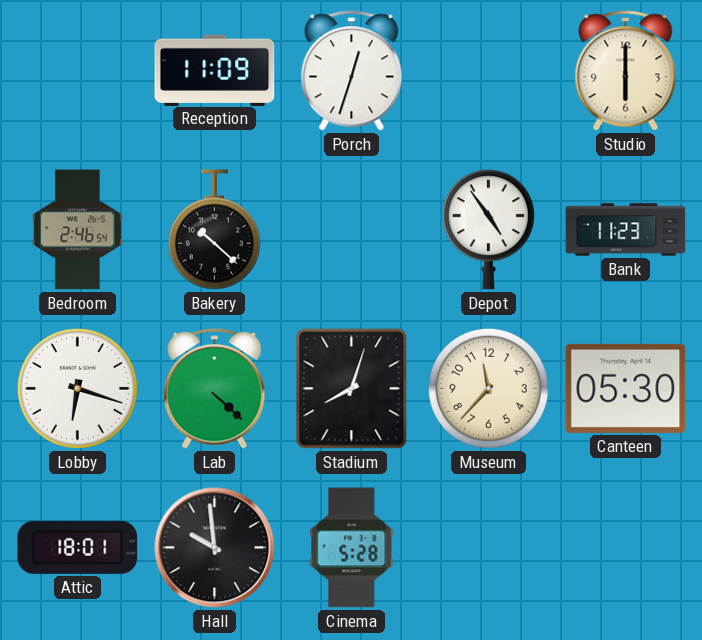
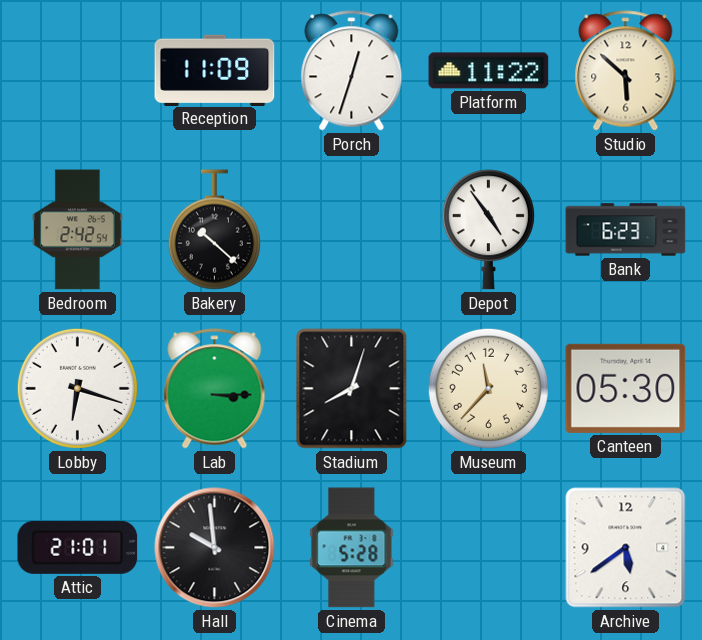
Platform: none -> 11:22 (489, 71)
Studio: 6:00 -> 5:52 (626, 71)
Bedroom: 2:46 -> 2:42 (77, 230)
Bank: 11:23 -> 6:23 (626, 230)
Lab: 4:22 -> 3:15 (215, 389)
Attic: 18:01 -> 21:01 (78, 547)
Archive: none -> 5:39 (626, 548)
